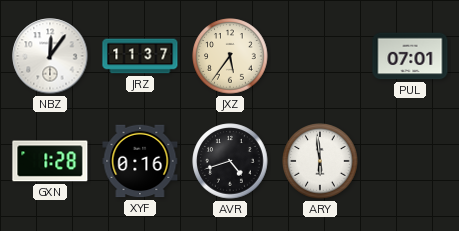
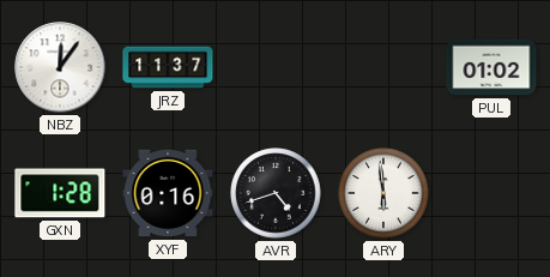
JXZ: 5:36 -> none (230, 56)
PUL: 07:01 -> 01:02 (491, 67)
